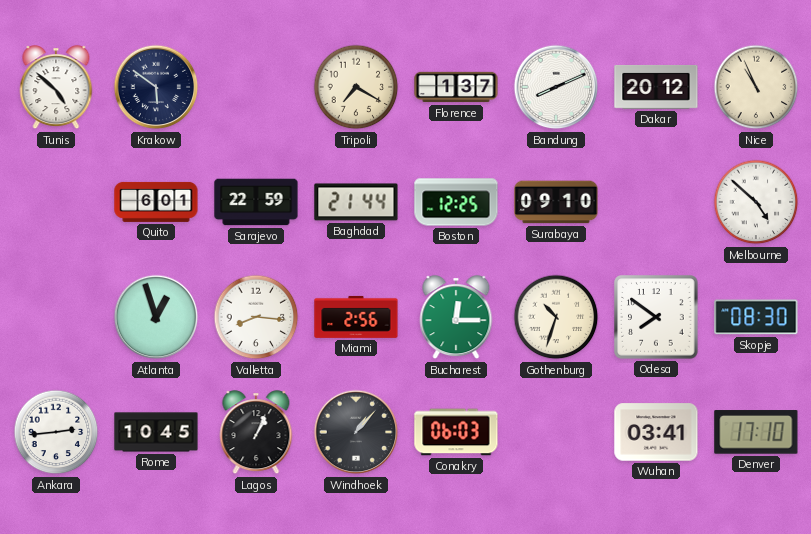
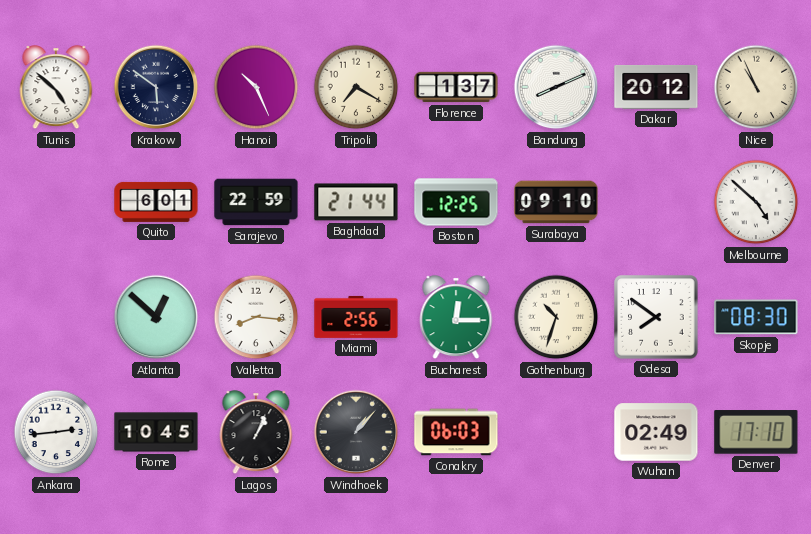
Hanoi: none -> 10:26 (256, 87)
Atlanta: 12:57 -> 12:52 (156, 317)
Wuhan: 03:41 -> 02:49 (656, 432)
